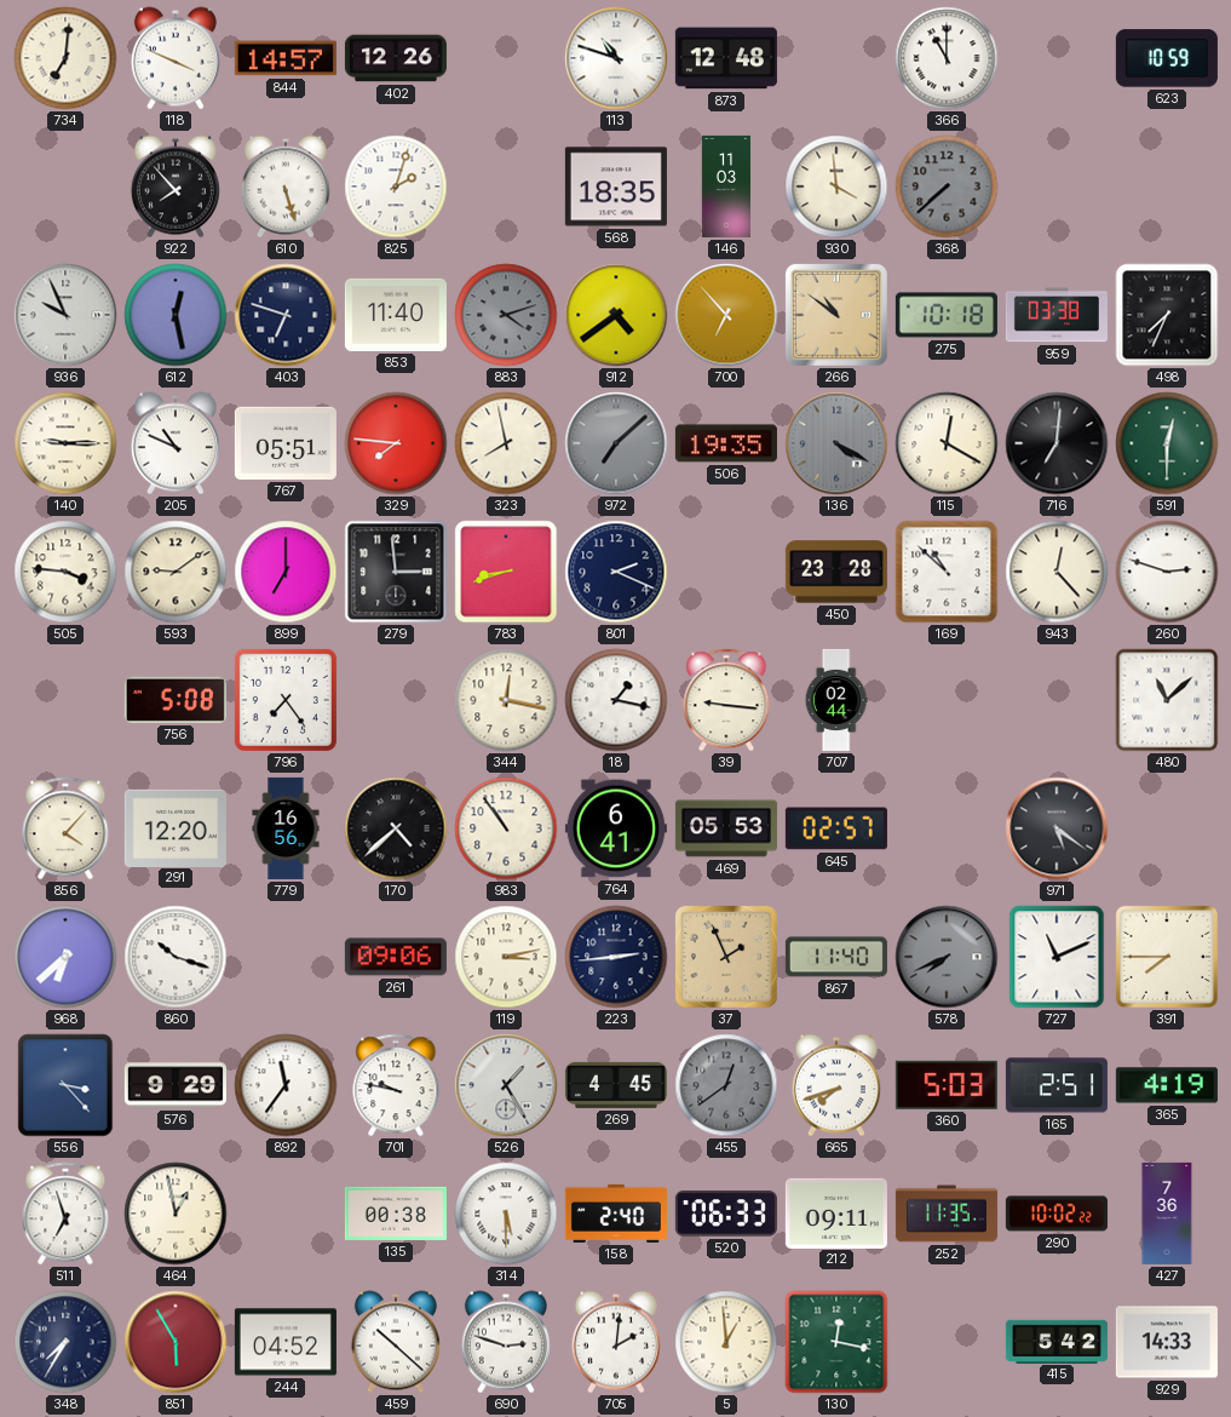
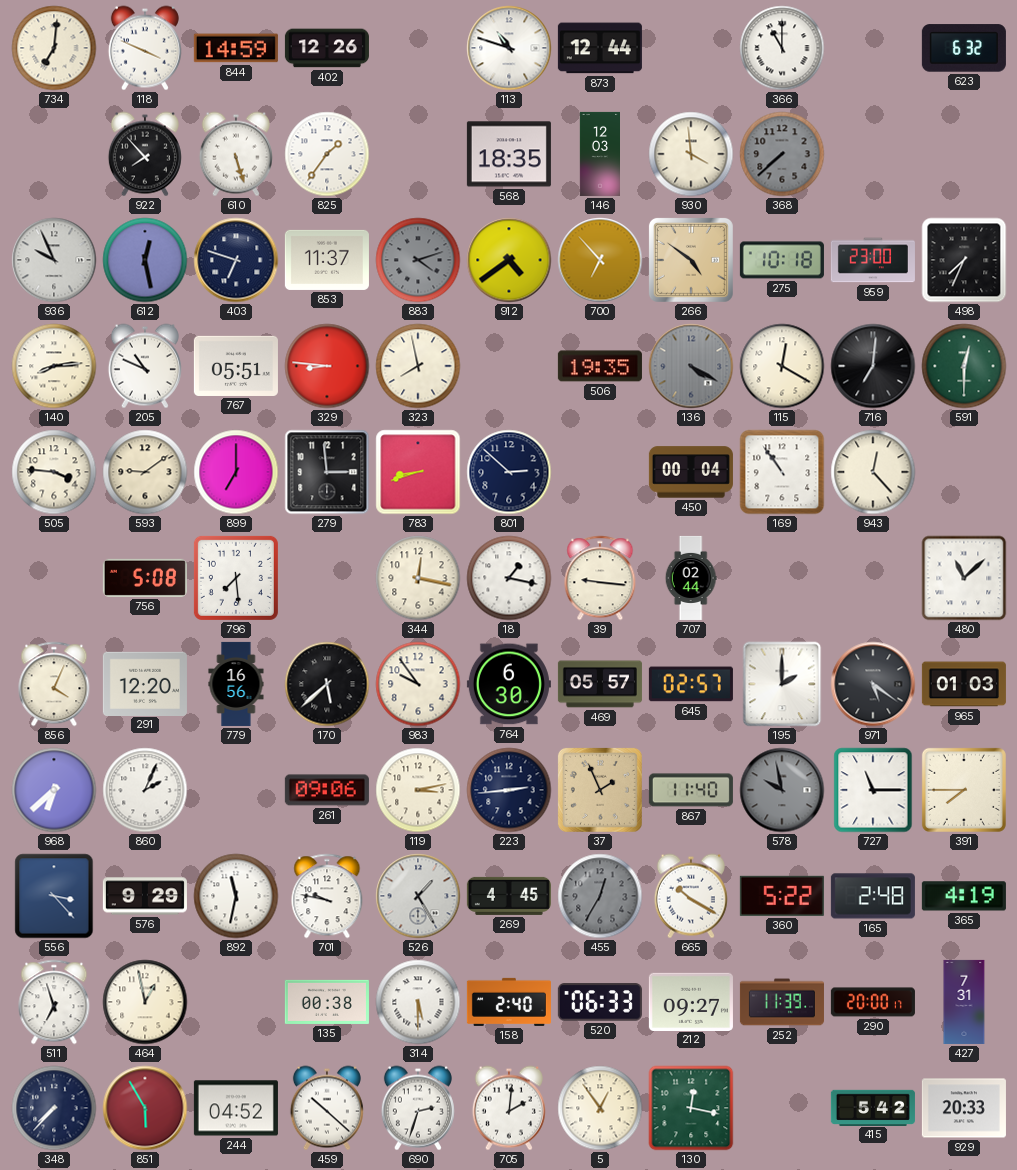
844: 14:57 -> 14:59 (236, 48)
873: 12:48 -> 12:44 (600, 48)
623: 10:59 -> 6:32 (964, 48)
825: 2:03 -> 1:36 (327, 154)
146: 11:03 -> 12:03 (599, 154)
853: 11:40 -> 11:37 (327, 260)
266: 10:51 -> 4:51 (691, 260)
959: 03:38 -> 23:00 (873, 260)
140: 9:15 -> 8:14 (54, 366)
329: 7:46 -> 8:46 (327, 366)
972: 7:08 -> none (616, 443)
801: 2:19 -> 2:52 (509, 472)
450: 23:28 -> 00:04 (691, 472)
169: 10:52 -> 10:54 (782, 472)
260: 2:48 -> none (1167, 572)
796: 7:24 -> 7:29 (236, 578)
856: 4:07 -> 4:04 (54, 684)
170: 4:38 -> 5:38 (327, 684)
983: 10:54 -> 9:54 (418, 684)
764: 6:41 -> 6:30 (509, 684)
469: 05:53 -> 05:57 (600, 684)
195: none -> 2:00 (782, 684)
965: none -> 01:03 (964, 684)
860: 10:18 -> 2:04 (145, 790)
578: 7:41 -> 9:58 (782, 790)
727: 11:11 -> 11:15 (873, 790)
892: 11:36 -> 11:32 (236, 896)
455: 12:39 -> 12:35 (600, 896)
665: 7:42 -> 10:20 (691, 896)
360: 5:03 -> 5:22 (782, 896)
165: 2:51 -> 2:48 (873, 896)
212: 09:11 -> 09:27 (691, 1001)
252: 11:35 -> 11:39 (782, 1002)
290: 10:02 -> 20:00 (873, 1002)
427: 7:36 -> 7:31 (964, 1002)
348: 7:35 -> 7:37 (54, 1108)
690: 2:48 -> 2:33 (418, 1108)
5: 12:59 -> 12:54 (600, 1108)
929: 14:33 -> 20:33 (964, 1108)
